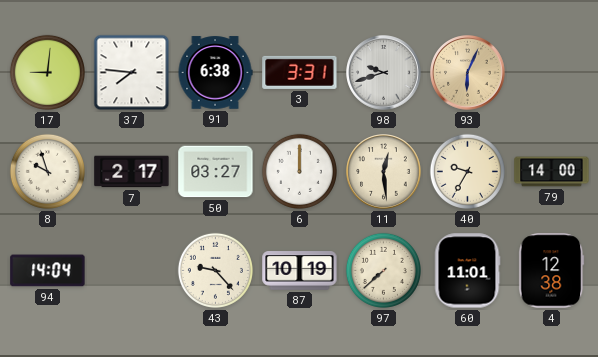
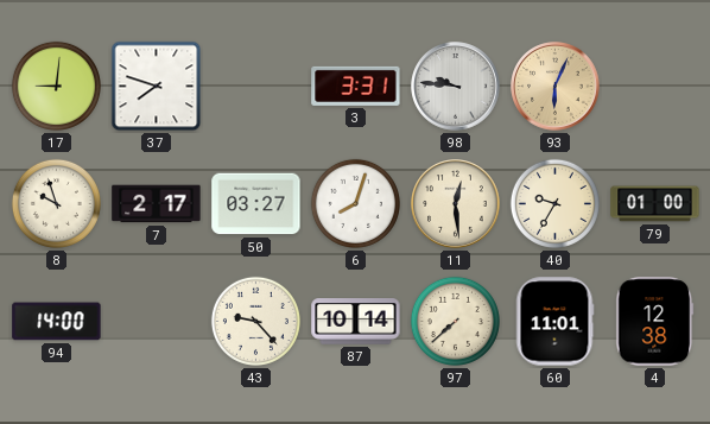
37: 7:46 -> 7:48 (157, 87)
91: 6:38 -> none (215, 73)
98: 9:42 -> 9:46 (456, 87)
6: 12:00 -> 8:03 (355, 203)
79: 14:00 -> 01:00 (655, 204)
94: 14:04 -> 14:00 (57, 322)
87: 10:19 -> 10:14 (356, 322)
